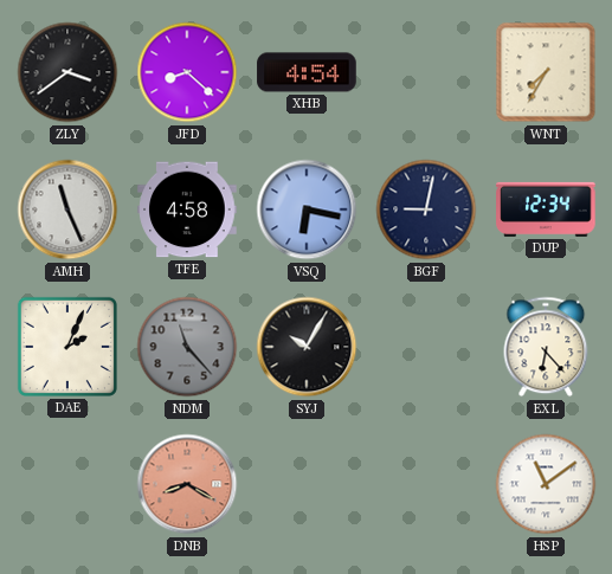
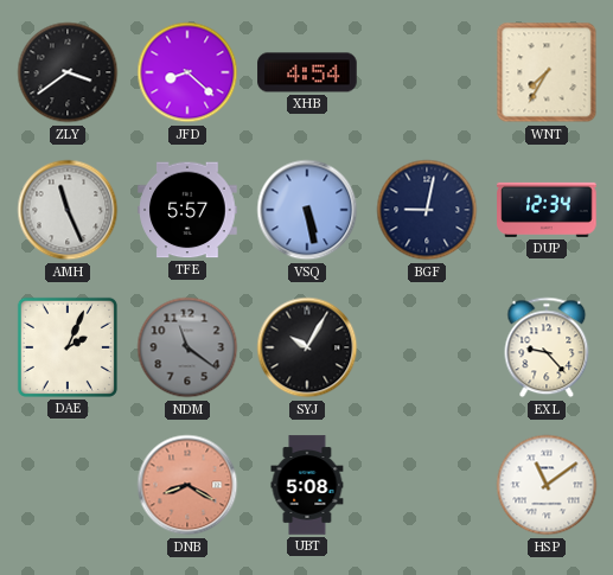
TFE: 4:58 -> 5:57 (187, 210)
VSQ: 6:17 -> 5:28 (307, 210)
NDM: 11:23 -> 11:21 (187, 347)
EXL: 6:23 -> 9:23 (547, 347)
UBT: none -> 5:08 (307, 485)
